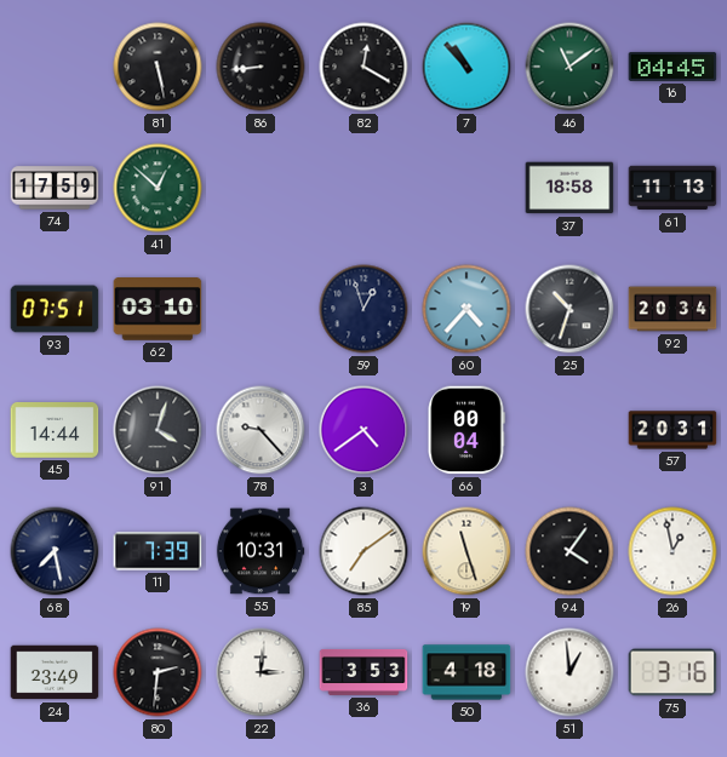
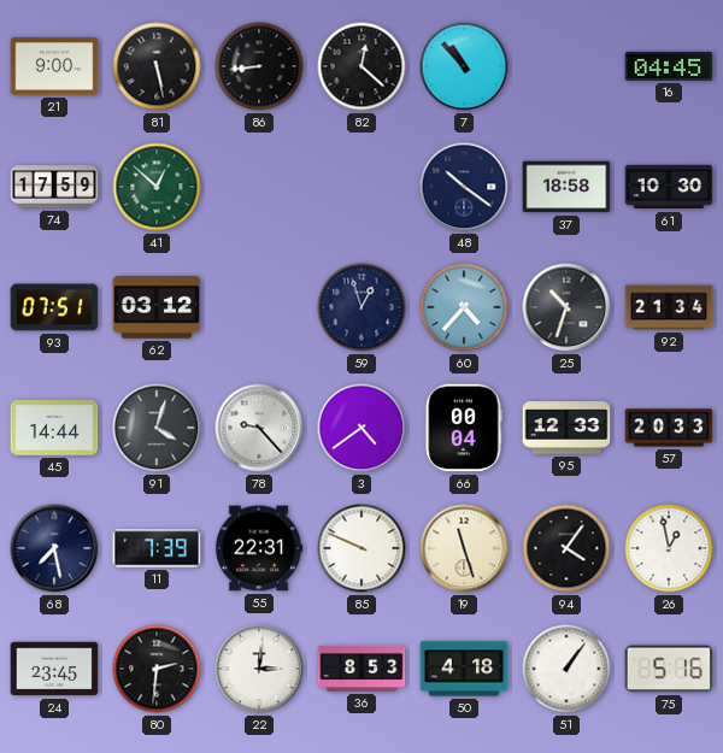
21: none -> 9:00 (54, 66)
82: 12:20 -> 12:22 (361, 66)
46: 11:09 -> none (569, 67)
48: none -> 10:21 (464, 187)
61: 11:13 -> 10:30 (669, 187)
62: 03:10 -> 03:12 (157, 308)
92: 20:34 -> 21:34 (669, 307)
95: none -> 12:33 (566, 428)
57: 20:31 -> 20:33 (669, 428)
55: 10:31 -> 22:31 (259, 548)
85: 7:09 -> 9:49 (361, 548)
24: 23:49 -> 23:45 (54, 669)
36: 3:53 -> 8:53 (361, 669)
51: 12:59 -> 1:06 (566, 669)
75: 3:16 -> 5:16 (669, 669)
